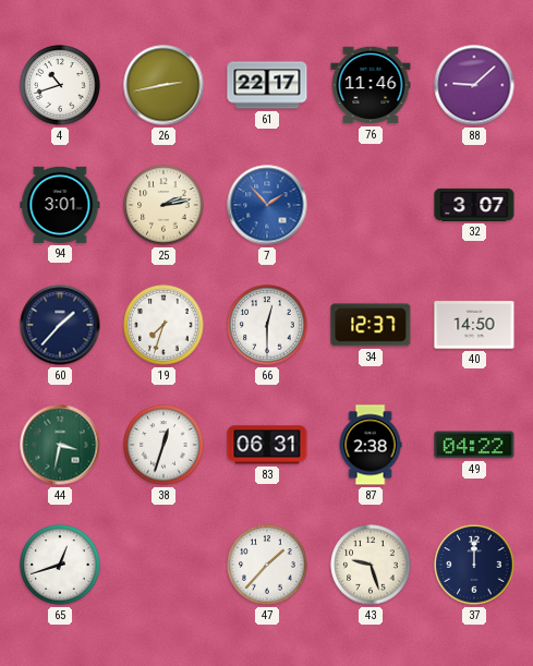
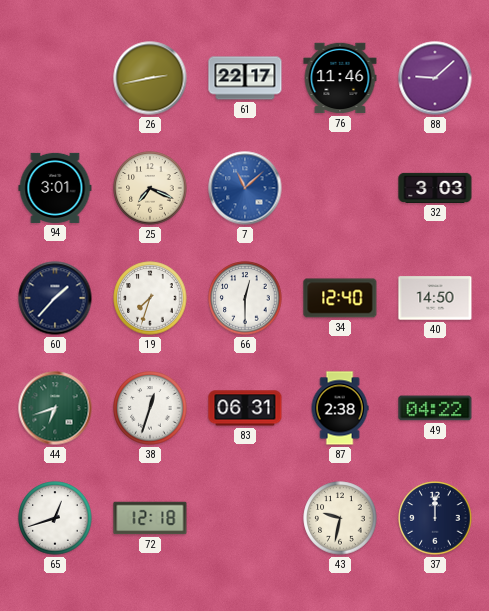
4: 10:42 -> none (60, 85)
25: 2:13 -> 7:19 (150, 188)
7: 1:53 -> 11:08 (245, 188)
32: 3:07 -> 3:03 (435, 188)
34: 12:37 -> 12:40 (340, 298)
44: 3:32 -> 6:42 (55, 408)
72: none -> 12:18 (150, 518)
47: 1:37 -> none (267, 565)
43: 9:27 -> 9:32 (340, 518)
